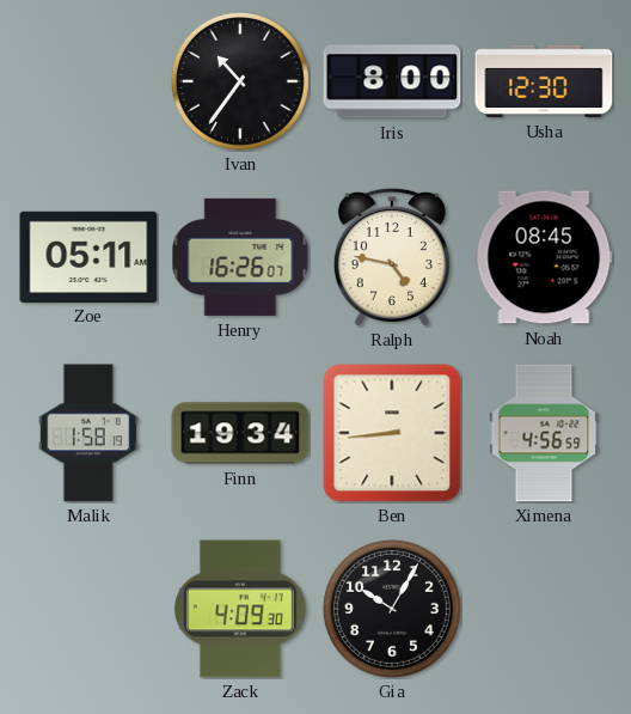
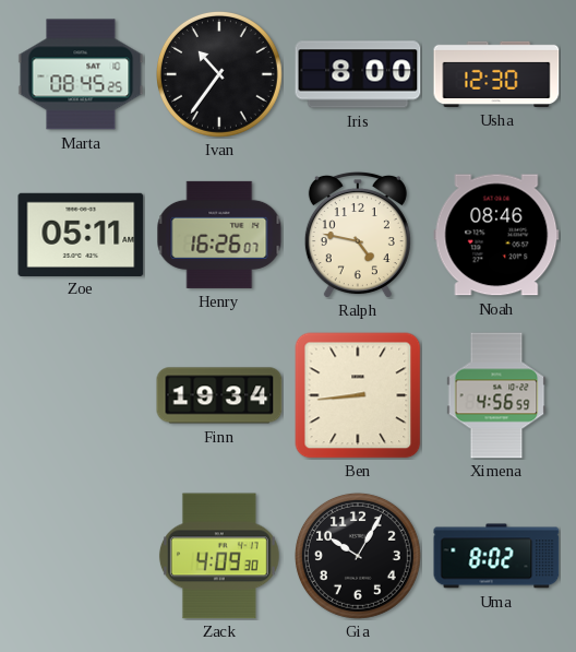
Marta: none -> 08:45 (81, 74)
Noah: 08:45 -> 08:46 (496, 235)
Malik: 1:58 -> none (88, 433)
Uma: none -> 8:02 (496, 556)
